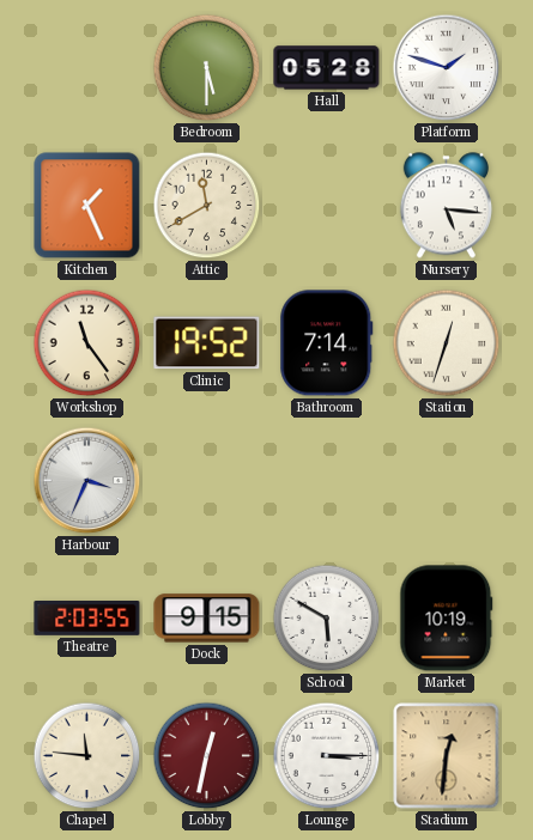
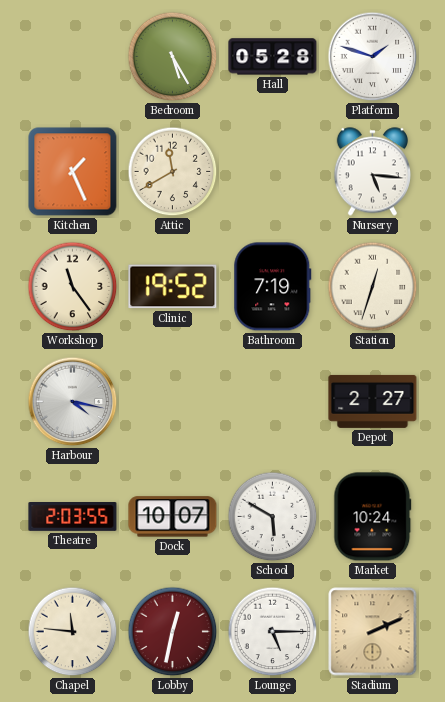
Bedroom: 5:30 -> 5:25 (173, 57)
Bathroom: 7:14 -> 7:19 (273, 287)
Harbour: 3:34 -> 4:17 (73, 402)
Depot: none -> 2:27 (373, 401)
Dock: 9:15 -> 10:07 (173, 517)
Market: 10:19 -> 10:24 (373, 517)
Lounge: 3:15 -> 5:15 (273, 632)
Stadium: 12:31 -> 2:11 (373, 632)
